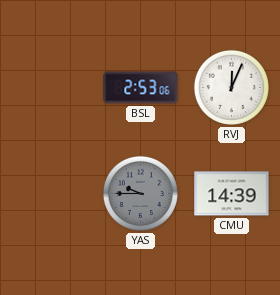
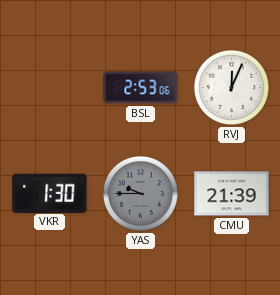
VKR: none -> 1:30 (50, 193)
CMU: 14:39 -> 21:39 (232, 194)
